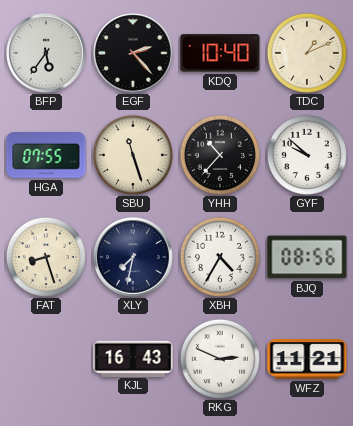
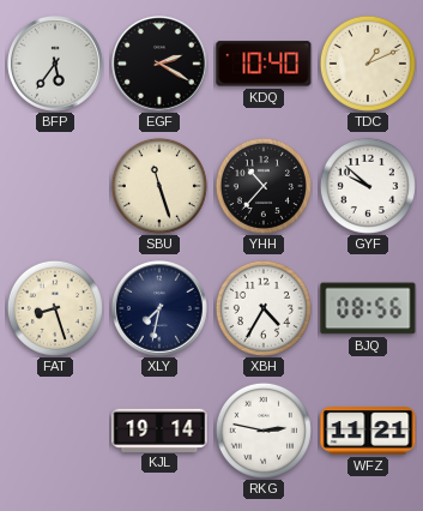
EGF: 2:23 -> 2:20 (161, 65)
HGA: 07:55 -> none (46, 156)
KJL: 16:43 -> 19:14 (159, 429)
RKG: 2:49 -> 2:47 (264, 431)
